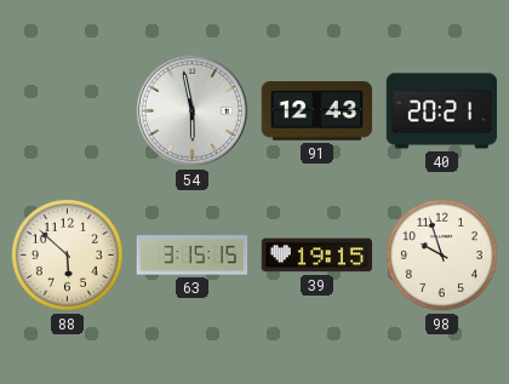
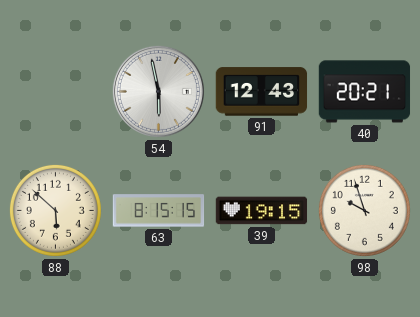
63: 3:15 -> 8:15 (159, 211)
